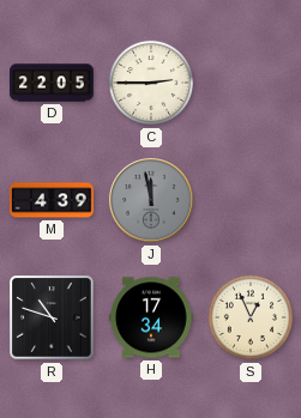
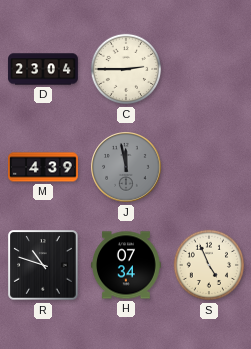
D: 22:05 -> 23:04 (43, 69)
H: 17:34 -> 07:34 (127, 265)
S: 12:56 -> 4:56 (209, 265)
